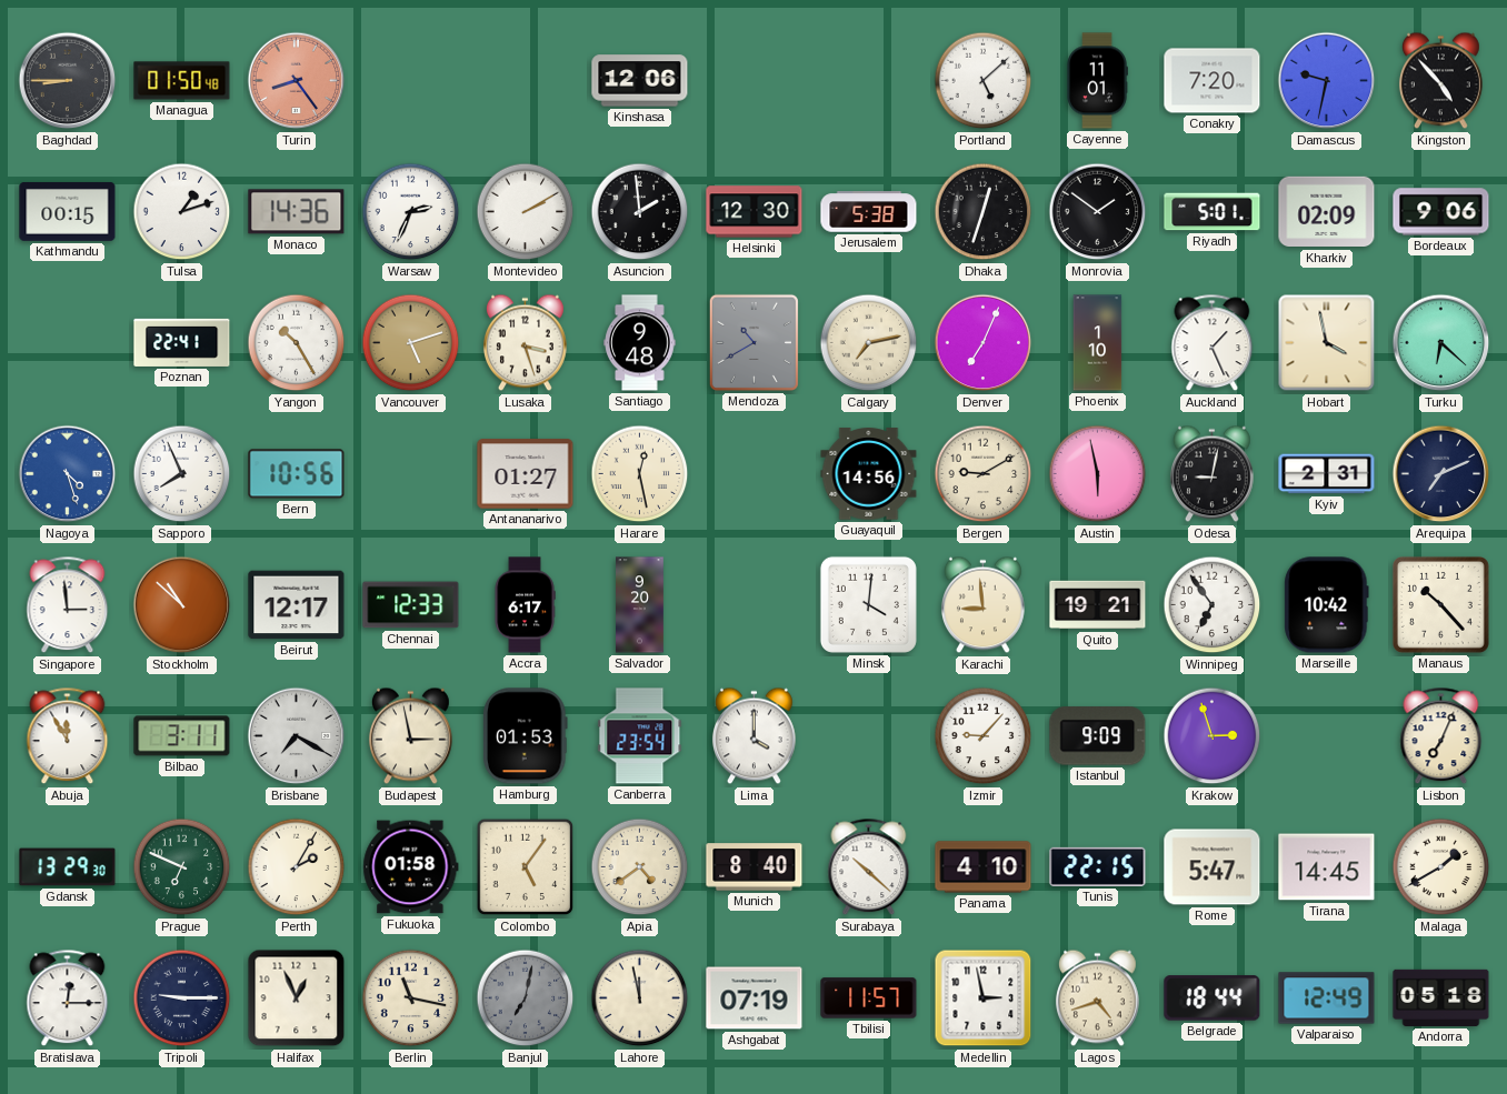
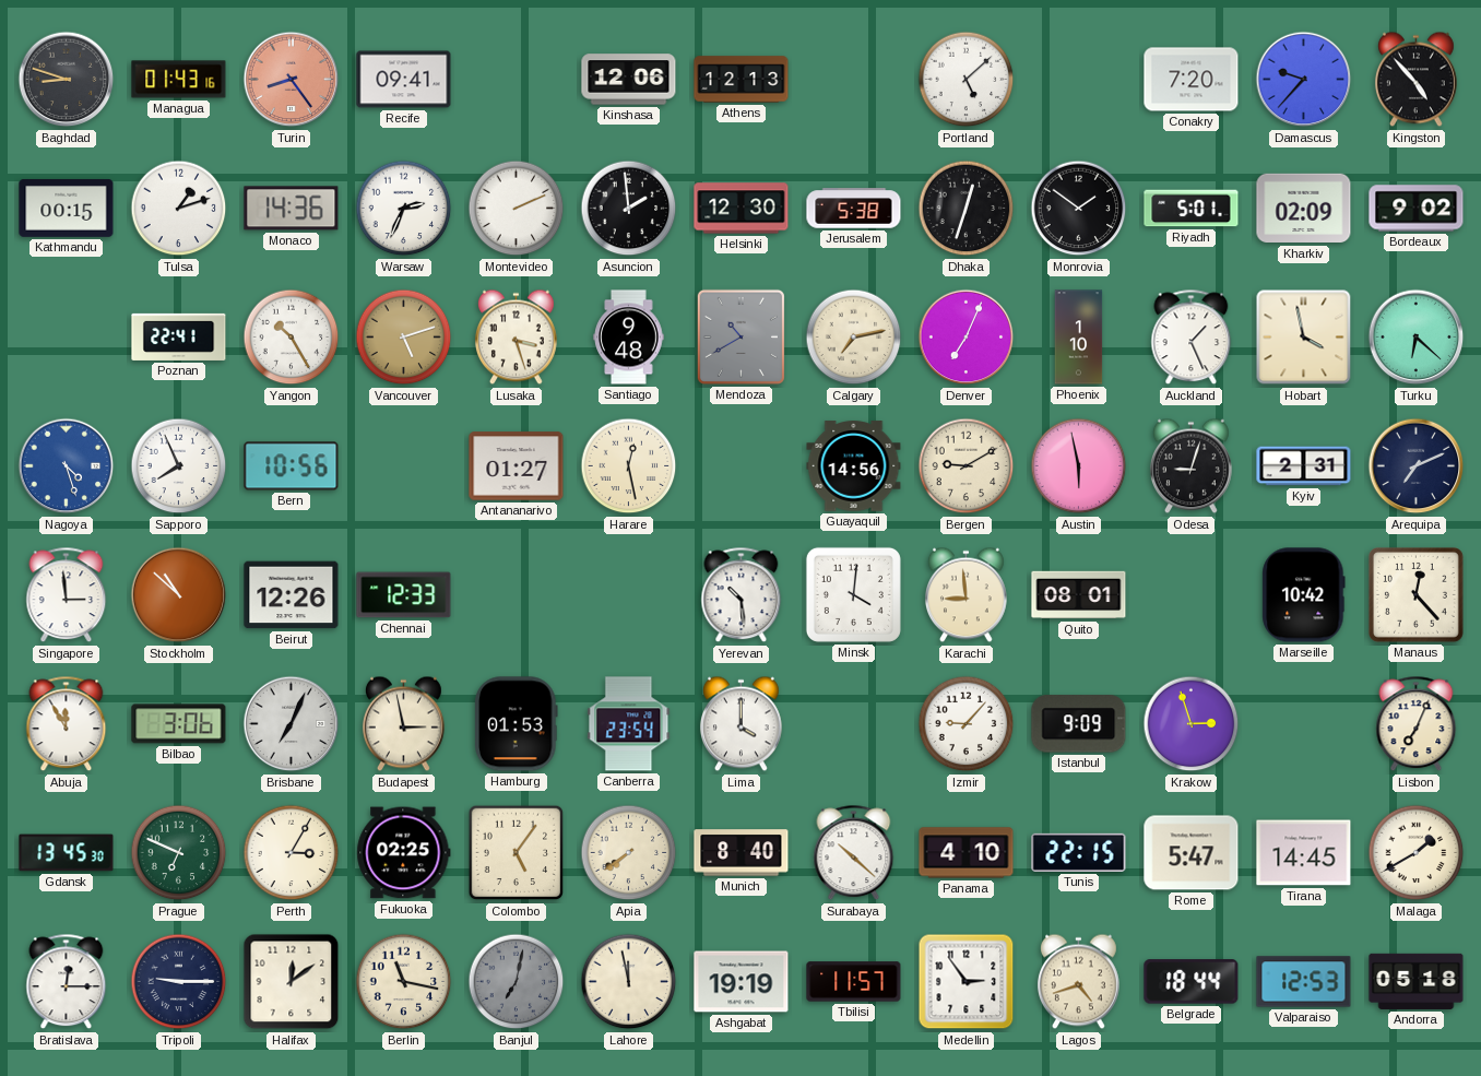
Baghdad: 8:45 -> 8:48 (67, 80)
Managua: 01:50 -> 01:43 (179, 80)
Recife: none -> 09:41 (404, 80)
Athens: none -> 12:13 (742, 80)
Cayenne: 11:01 -> none (1097, 81)
Damascus: 9:32 -> 9:37 (1304, 80)
Montevideo: 2:10 -> 2:11 (517, 209)
Bordeaux: 9:06 -> 9:02 (1417, 209)
Odesa: 9:02 -> 9:03 (1192, 466)
Beirut: 12:17 -> 12:26 (292, 595)
Accra: 6:17 -> none (525, 605)
Salvador: 9:20 -> none (640, 605)
Yerevan: none -> 10:29 (742, 595)
Quito: 19:21 -> 08:01 (1079, 595)
Winnipeg: 6:54 -> none (1212, 605)
Manaus: 10:23 -> 12:23 (1415, 594)
Bilbao: 3:11 -> 3:06 (179, 724)
Brisbane: 7:20 -> 7:04 (292, 724)
Gdansk: 13:29 -> 13:45 (67, 853)
Perth: 2:05 -> 3:05 (292, 853)
Fukuoka: 01:58 -> 02:25 (404, 853)
Apia: 4:39 -> 7:39 (629, 853)
Halifax: 12:56 -> 12:09 (292, 982)
Ashgabat: 07:19 -> 19:19 (742, 982)
Medellin: 2:58 -> 2:54 (967, 982)
Valparaiso: 12:49 -> 12:53 (1304, 982)
